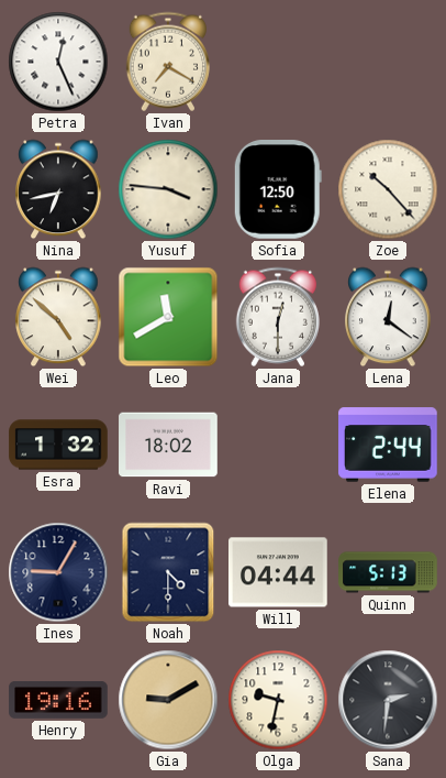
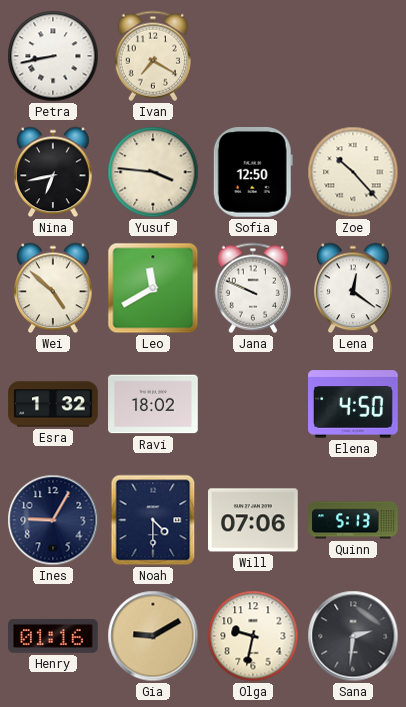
Petra: 12:26 -> 8:43 (53, 56)
Jana: 12:30 -> 9:49 (252, 288)
Elena: 2:44 -> 4:50 (353, 404)
Will: 04:44 -> 07:06 (254, 520)
Henry: 19:16 -> 01:16 (53, 637)
